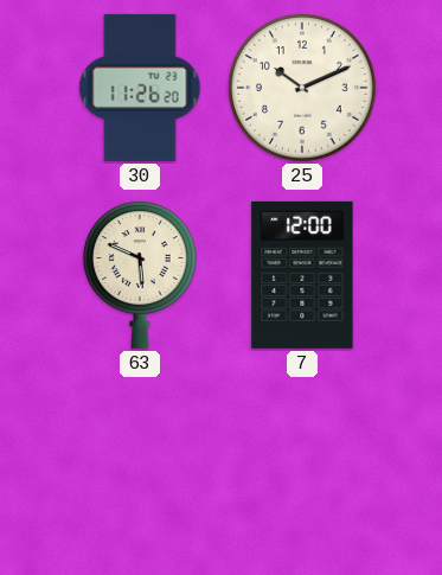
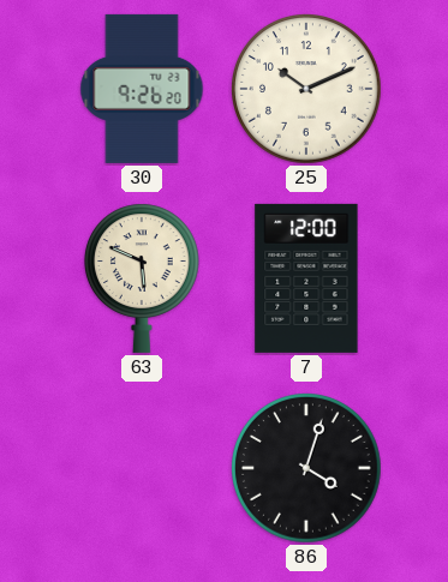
30: 11:26 -> 9:26 (142, 89)
86: none -> 4:03 (306, 468)
